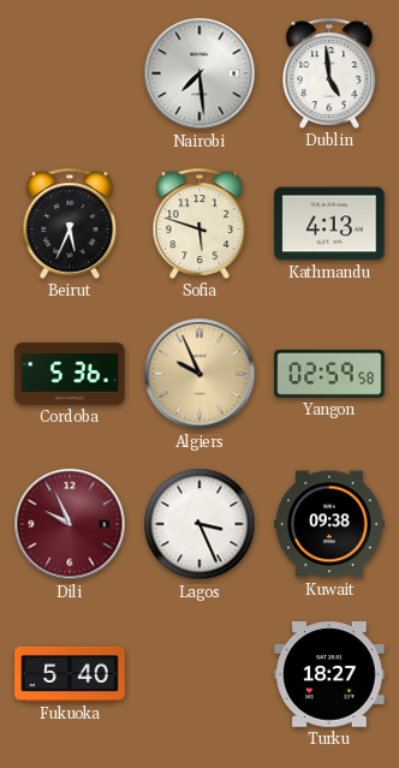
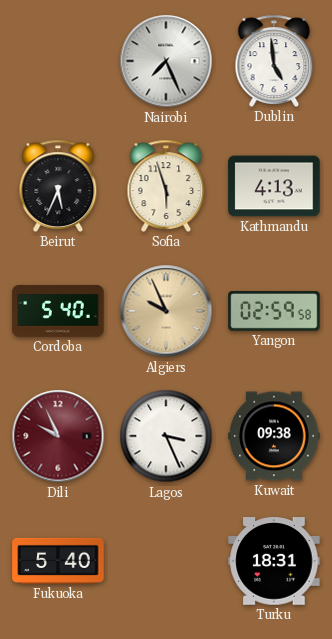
Nairobi: 7:29 -> 7:26 (166, 61)
Sofia: 5:48 -> 5:57 (166, 186)
Cordoba: 5:36 -> 5:40 (58, 311)
Turku: 18:27 -> 18:31 (274, 562)
